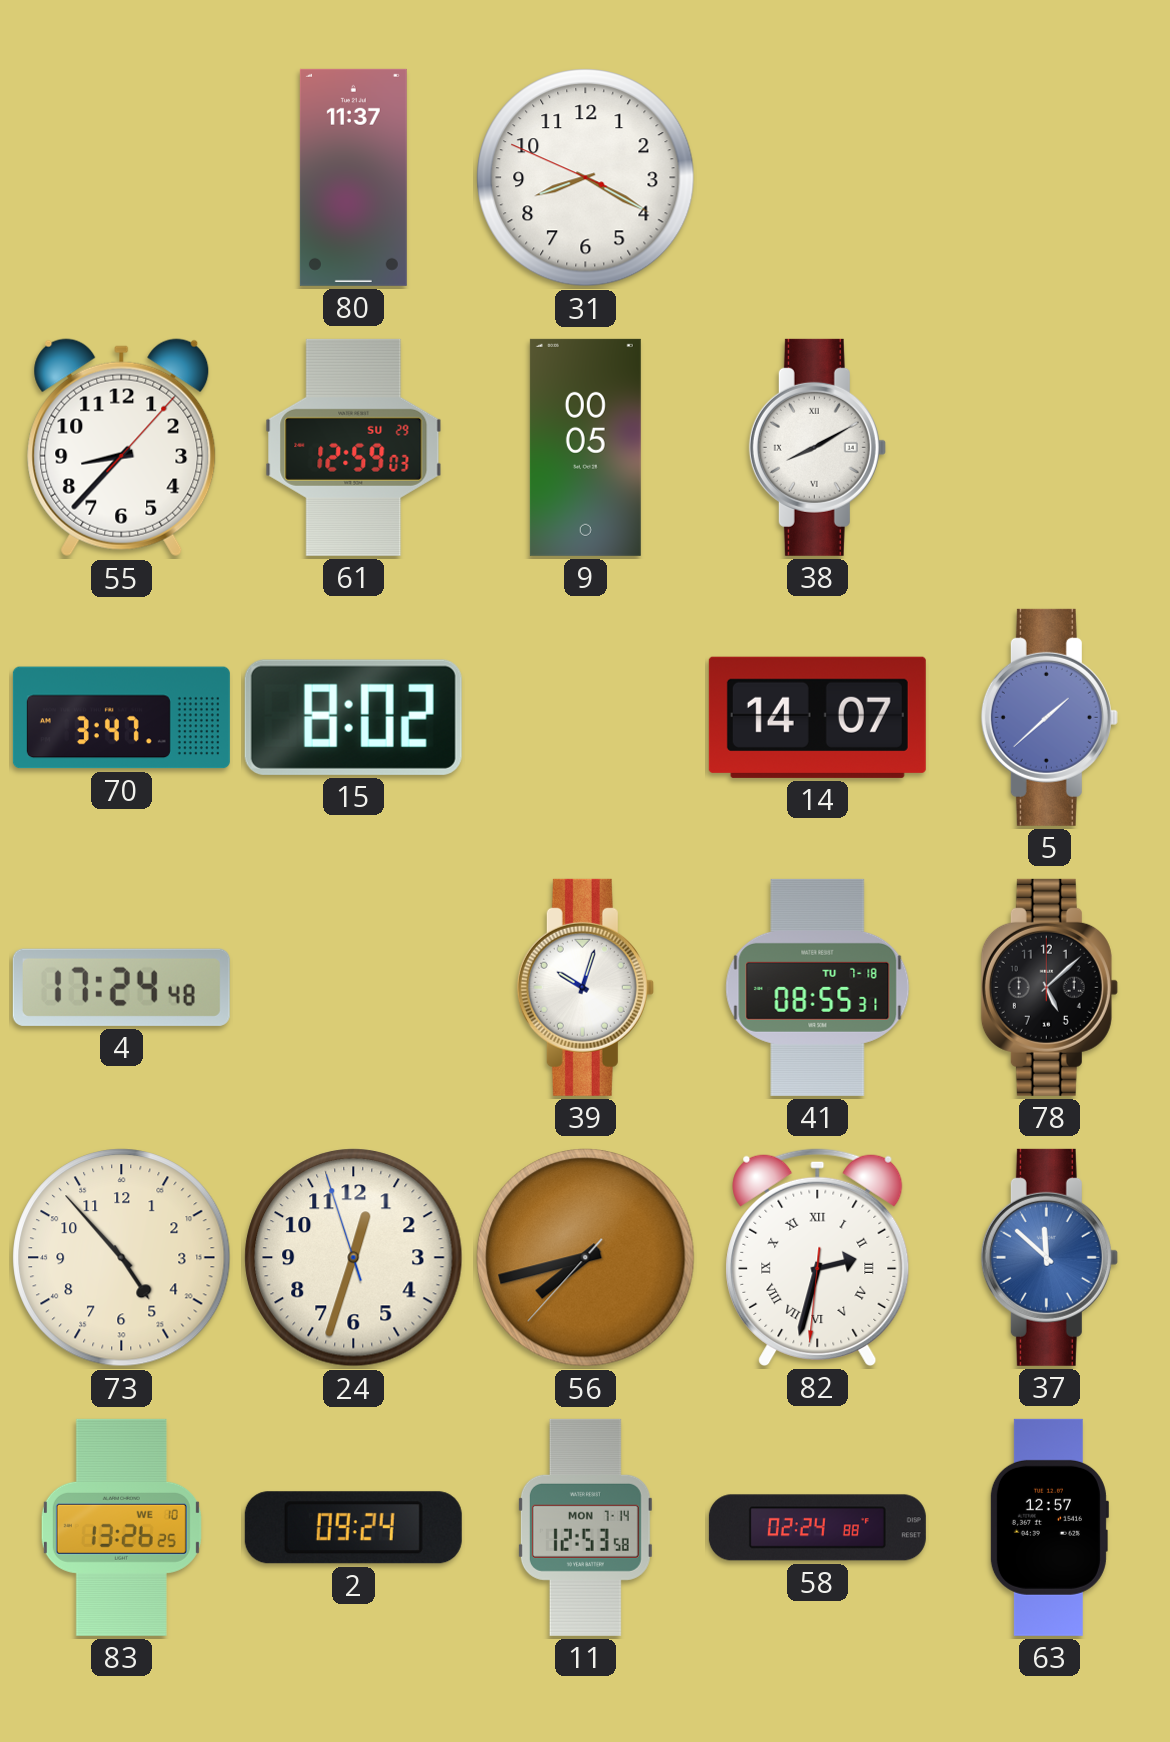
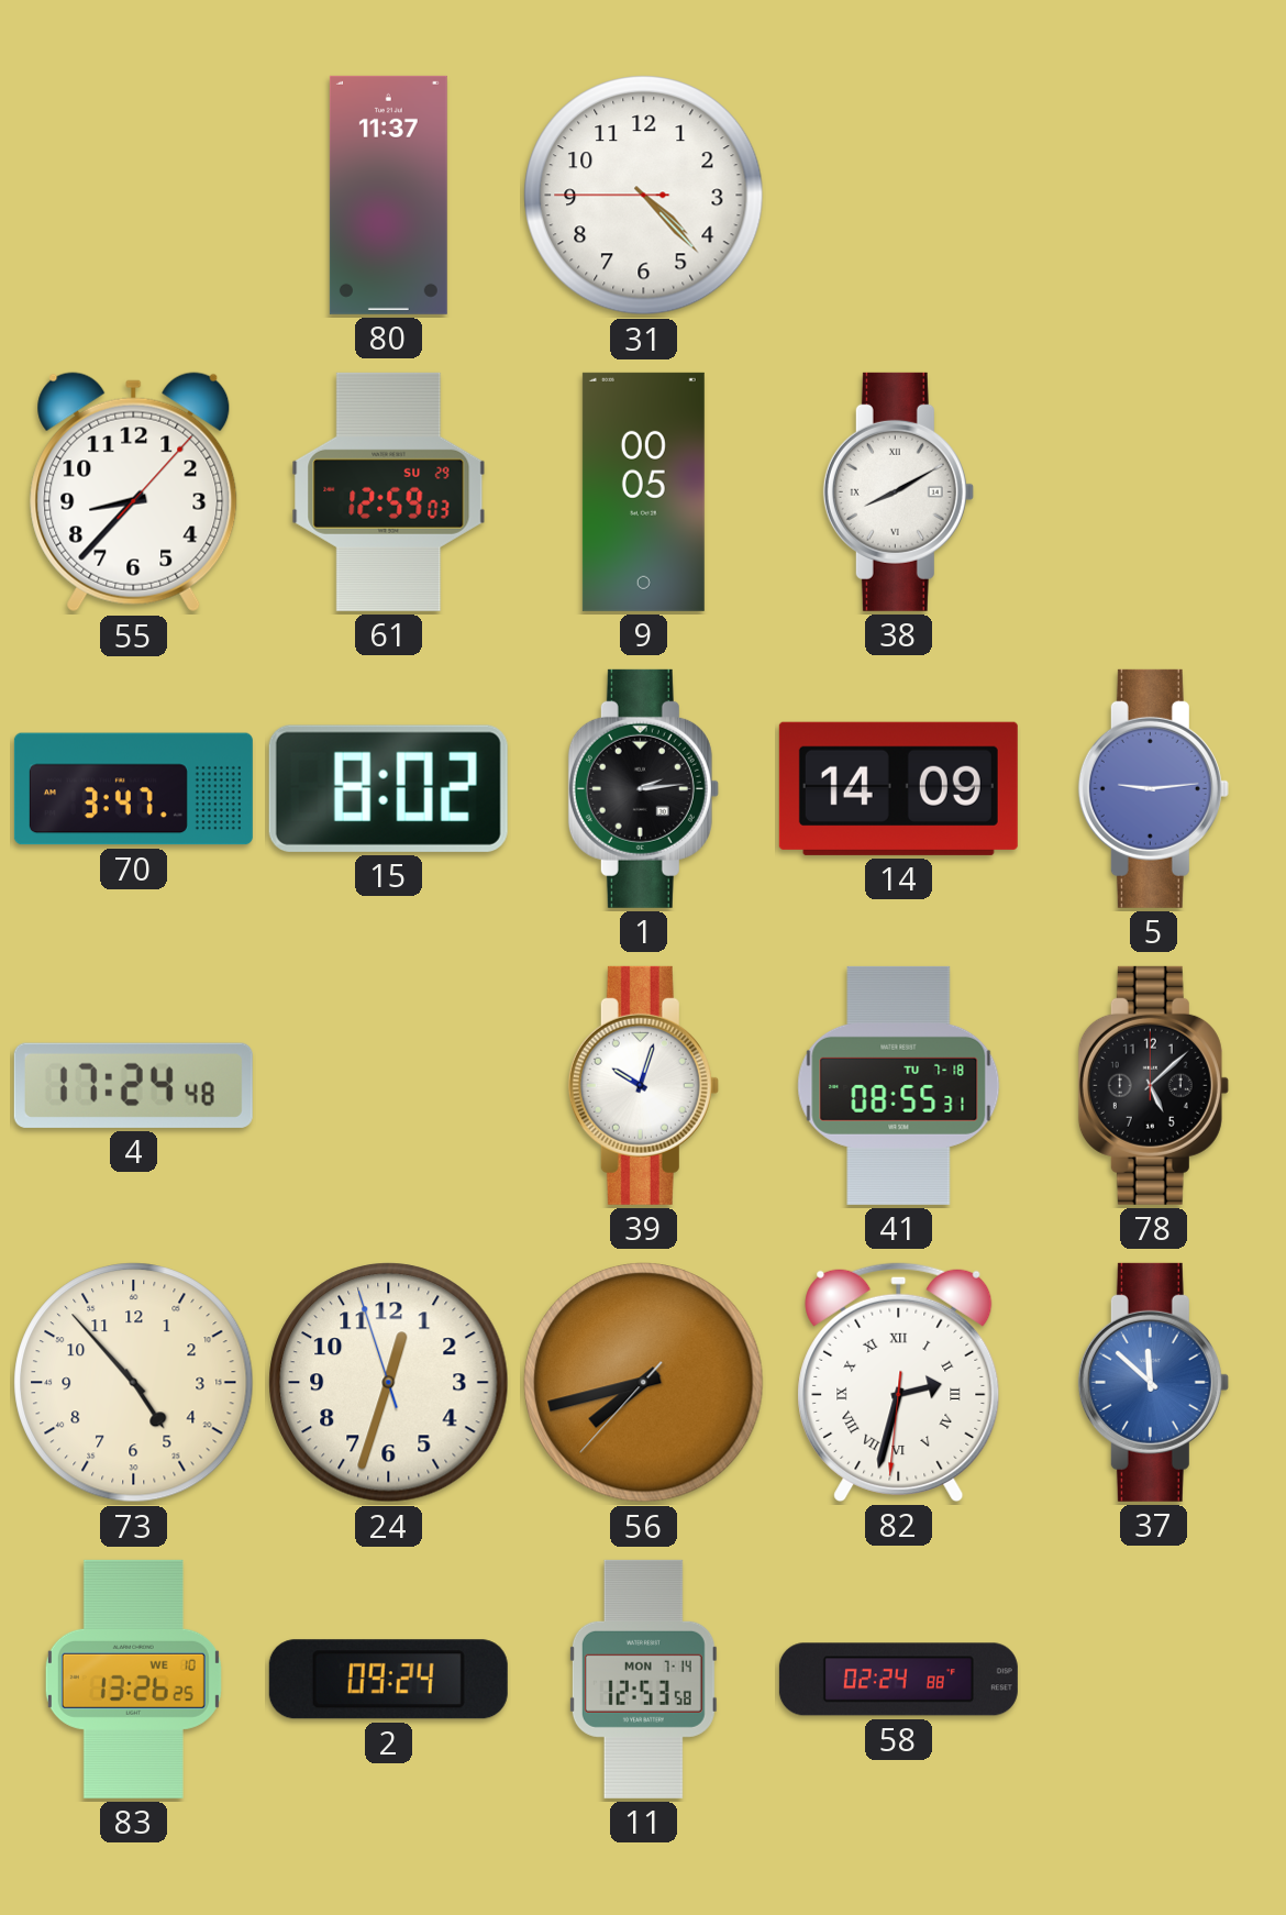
31: 8:19 -> 4:22 (644, 196)
1: none -> 2:14 (643, 788)
14: 14:07 -> 14:09 (898, 788)
5: 1:38 -> 9:14 (1153, 788)
63: 12:57 -> none (1049, 1527)
